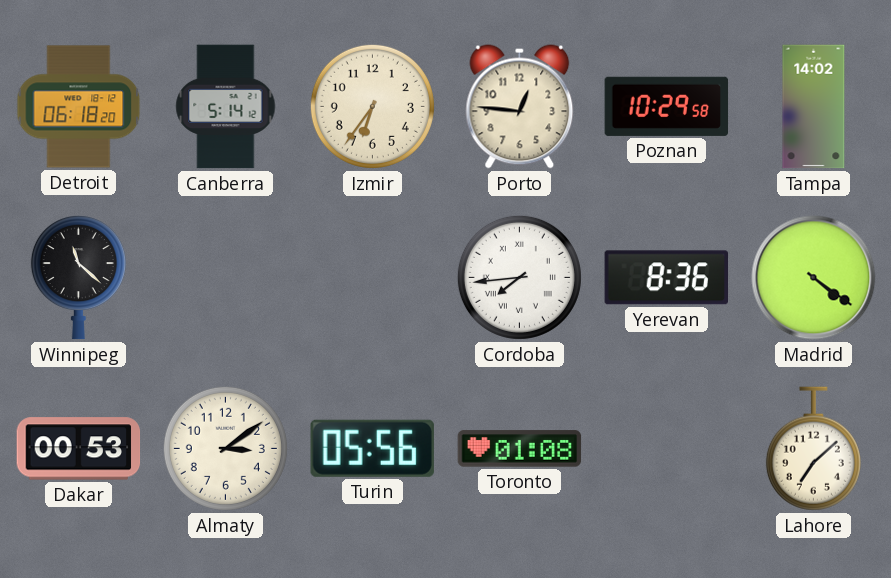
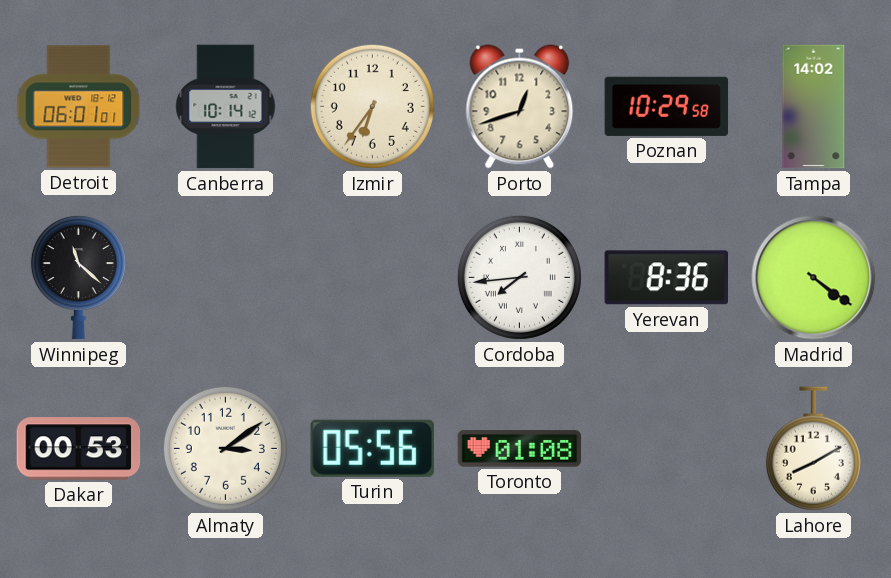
Detroit: 06:18 -> 06:01 (79, 107)
Canberra: 5:14 -> 10:14 (226, 107)
Porto: 12:46 -> 12:42 (520, 107)
Lahore: 7:08 -> 8:10 (813, 449)
